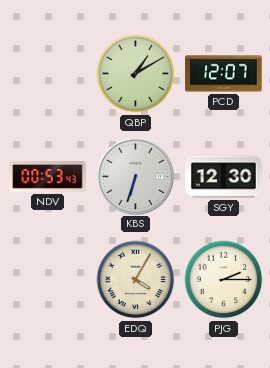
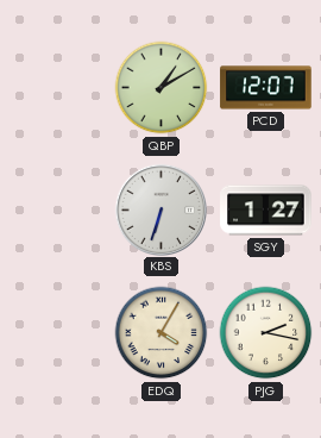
NDV: 00:53 -> none (48, 177)
SGY: 12:30 -> 1:27 (266, 211)
PJG: 2:15 -> 2:17 (266, 333)
